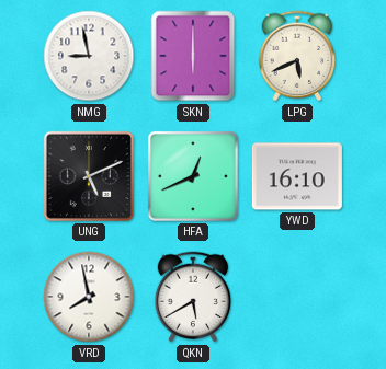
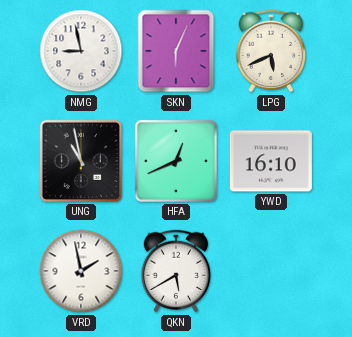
SKN: 6:00 -> 6:04 (176, 51)
UNG: 5:11 -> 10:58 (81, 161)
VRD: 7:58 -> 1:58 (81, 271)
